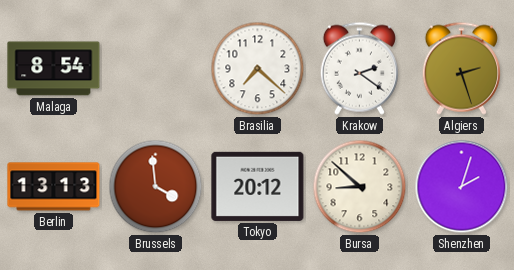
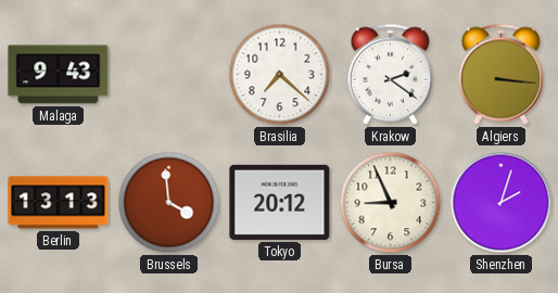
Malaga: 8:54 -> 9:43 (59, 75)
Algiers: 2:27 -> 3:16 (500, 74)
Bursa: 8:52 -> 8:56 (391, 203)
